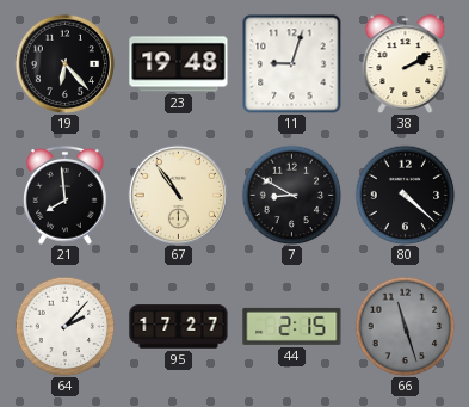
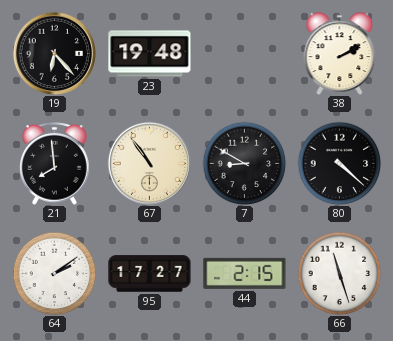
11: 9:03 -> none (291, 63)
64: 2:07 -> 2:09 (54, 273)
66 dial: grey -> white (339, 273)
